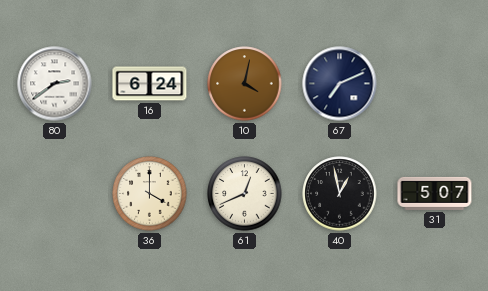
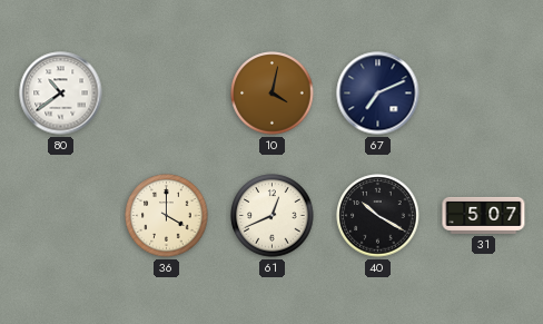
80: 2:39 -> 10:39 (61, 94)
16: 6:24 -> none (150, 84)
40: 12:58 -> 10:20 (378, 216)
